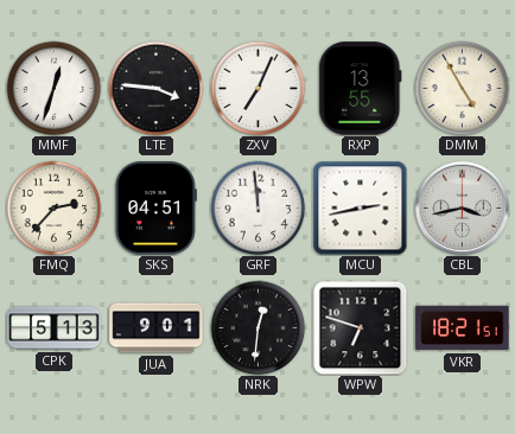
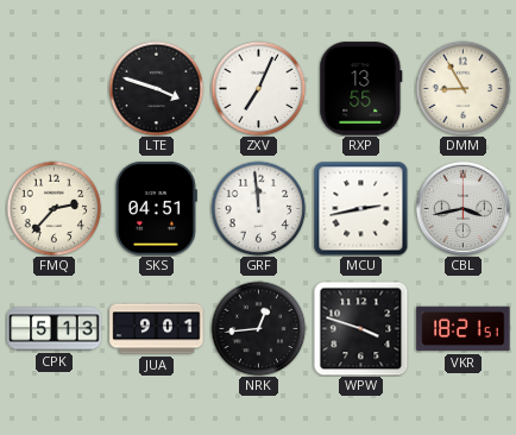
MMF: 12:33 -> none (53, 88)
LTE: 3:46 -> 3:48 (156, 88)
DMM: 4:55 -> 8:55 (462, 88)
NRK: 12:31 -> 12:44 (258, 328)
WPW: 6:48 -> 3:48 (360, 328)
